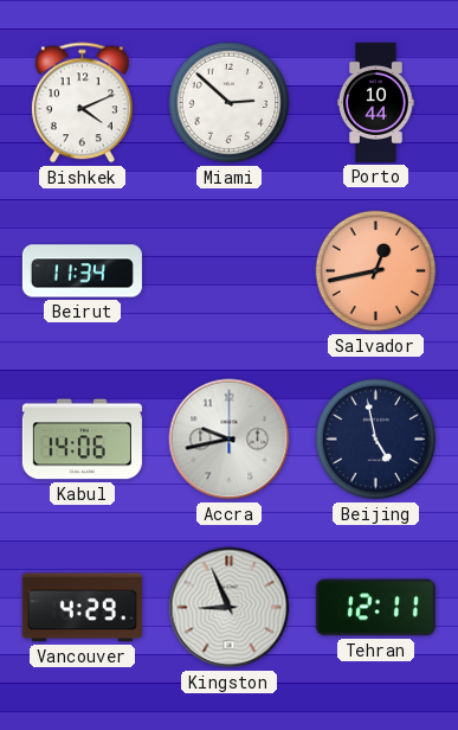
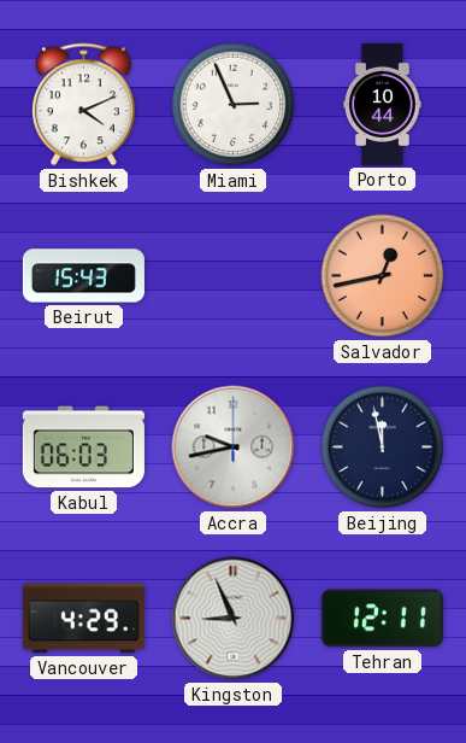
Miami: 2:52 -> 2:56 (234, 105)
Beirut: 11:34 -> 15:43 (83, 276)
Kabul: 14:06 -> 06:03 (83, 447)
Beijing: 4:58 -> 11:58 (383, 447)
